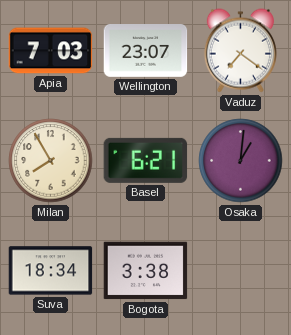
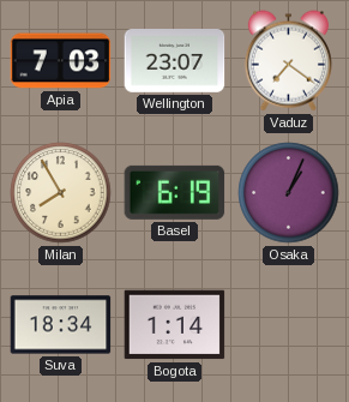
Basel: 6:21 -> 6:19 (175, 192)
Osaka: 1:01 -> 1:04 (289, 193)
Bogota: 3:38 -> 1:14 (175, 325)
